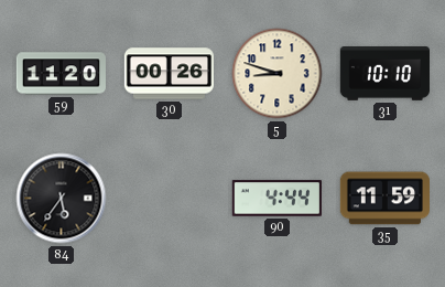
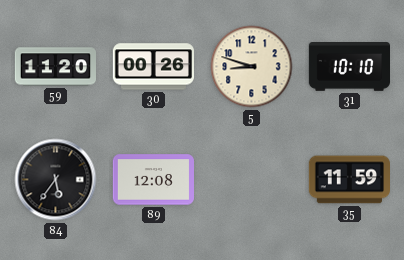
89: none -> 12:08 (153, 180)
90: 4:44 -> none (276, 199)
